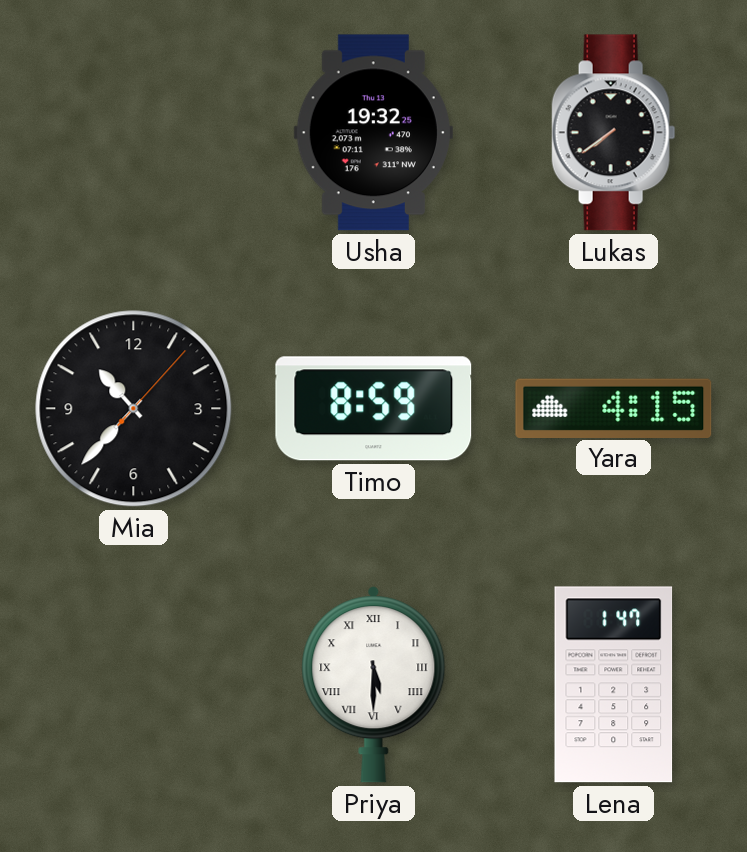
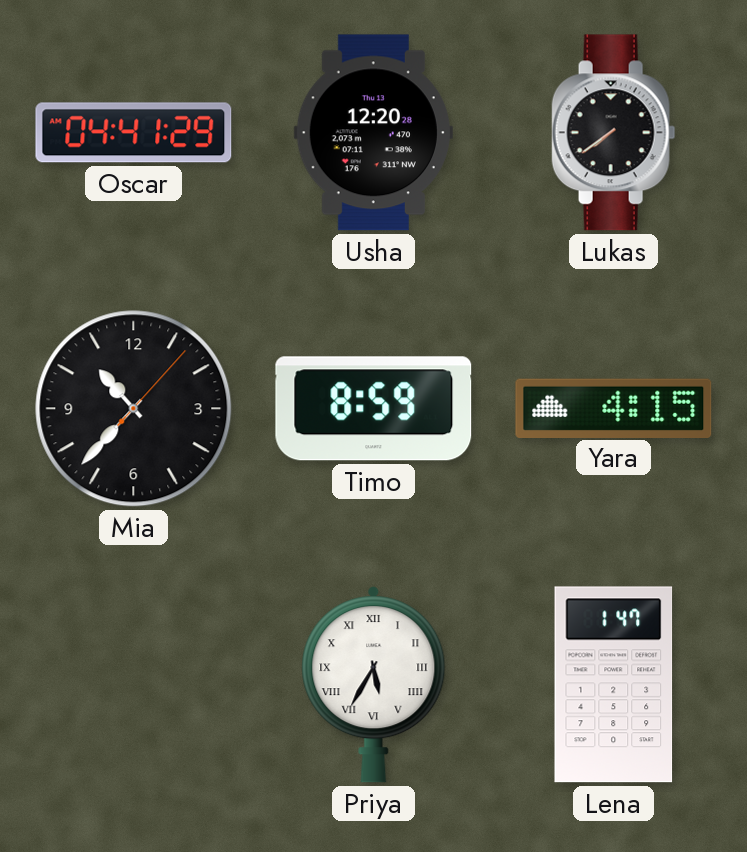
Oscar: none -> 04:41 (134, 133)
Usha: 19:32 -> 12:20 (373, 133)
Priya: 5:30 -> 5:35 (374, 685)
